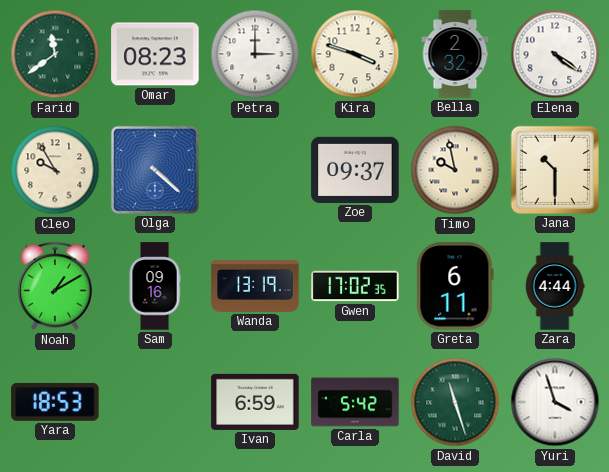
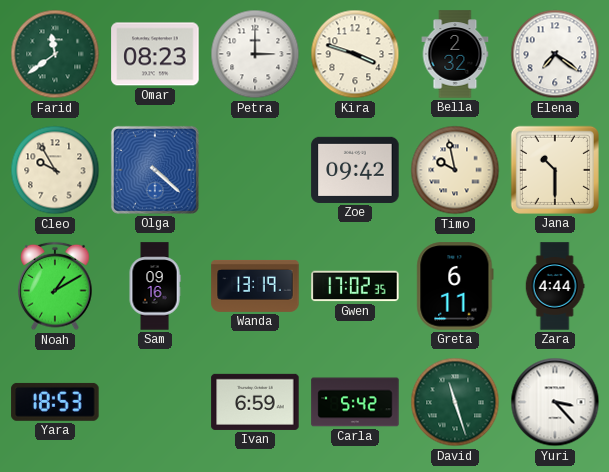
Elena: 4:21 -> 7:21 (555, 54)
Zoe: 09:37 -> 09:42 (355, 170)
Yuri: 3:57 -> 3:23 (555, 402)
